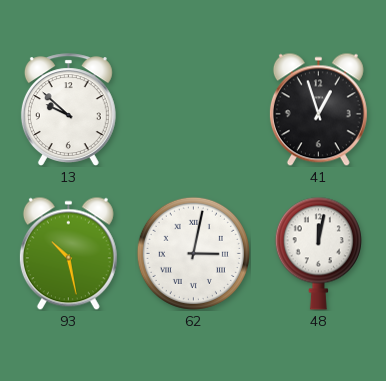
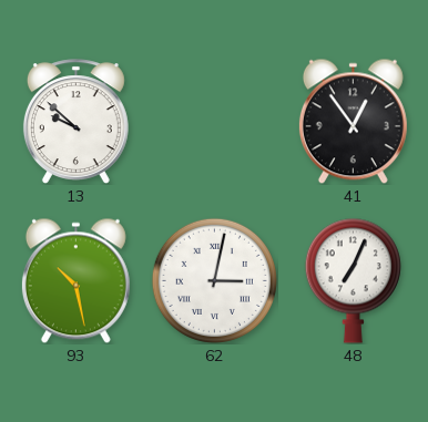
41: 12:57 -> 12:54 (353, 121)
48: 12:02 -> 7:04 (353, 280)
